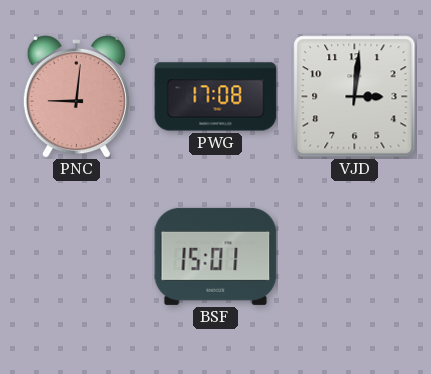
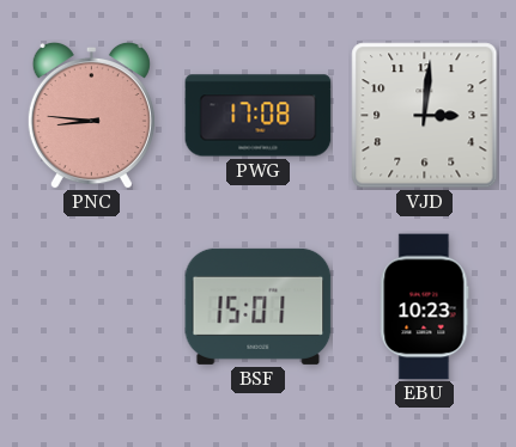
PNC: 9:01 -> 8:46 (91, 115)
EBU: none -> 10:23 (425, 307)
